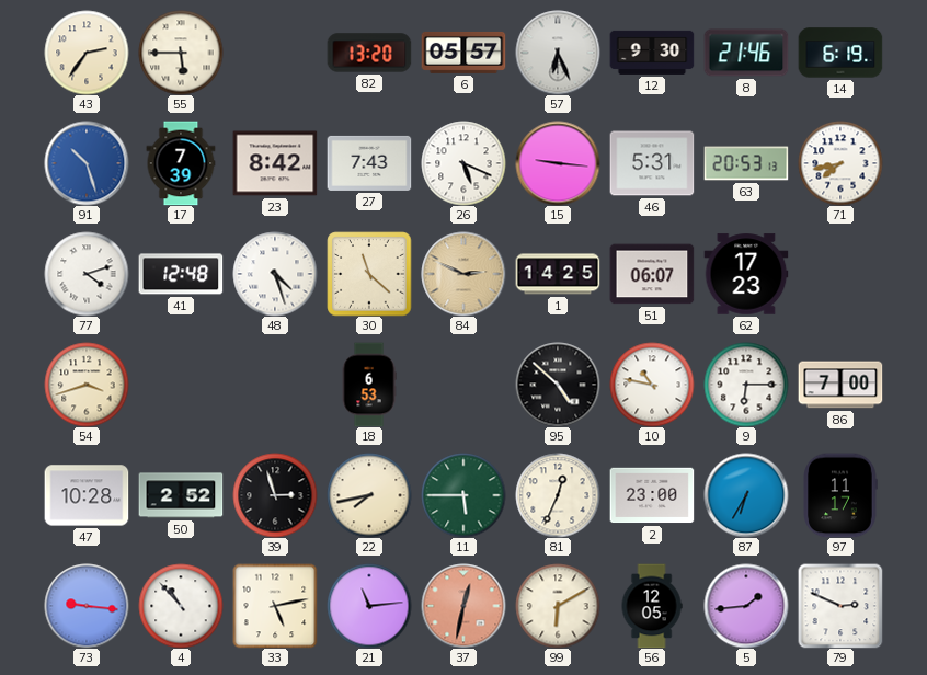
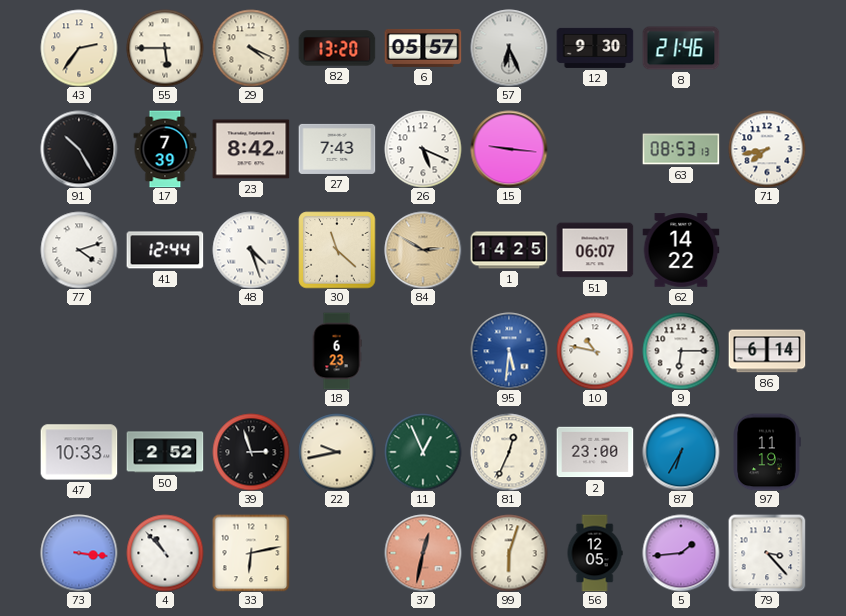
29: none -> 4:19 (251, 48)
14: 6:19 -> none (840, 53)
91: 10:27 -> 10:25 (79, 149)
91 dial: blue -> black (79, 149)
46: 5:31 -> none (652, 163)
63: 20:53 -> 08:53 (681, 149)
41: 12:48 -> 12:44 (165, 250)
84: 2:49 -> 2:50 (423, 250)
62: 17:23 -> 14:22 (681, 250)
54: 3:42 -> none (87, 385)
18: 6:53 -> 6:23 (337, 351)
95: 4:52 -> 5:31 (509, 351)
95 dial: black -> blue (509, 351)
86: 7:00 -> 6:14 (767, 351)
47: 10:28 -> 10:33 (79, 452)
22: 7:43 -> 9:43 (337, 452)
11: 5:45 -> 12:56 (423, 452)
97: 11:17 -> 11:19 (767, 452)
73: 9:16 -> 3:16 (79, 553)
33: 5:13 -> 6:13 (251, 553)
21: 11:14 -> none (369, 606)
99: 6:10 -> 6:03 (509, 553)
79: 2:49 -> 3:23 (767, 553)
